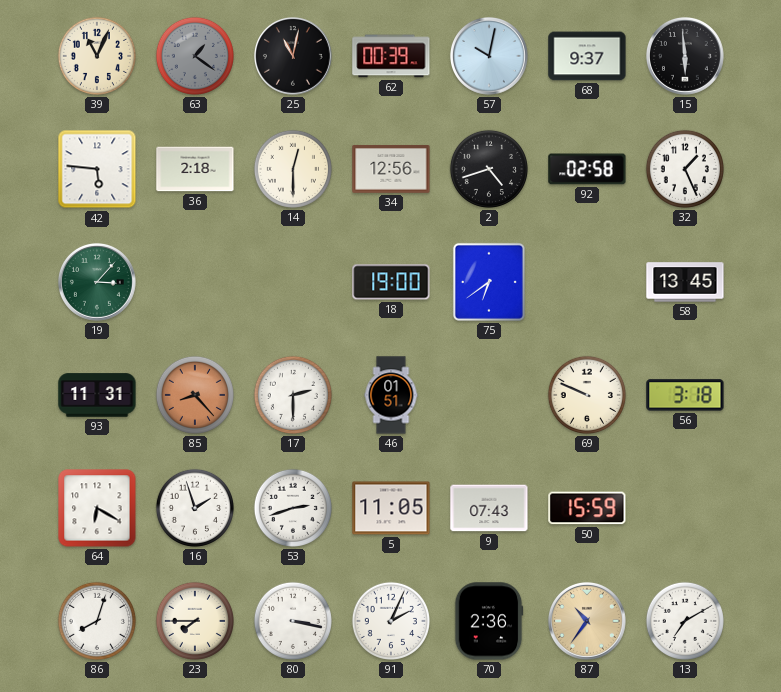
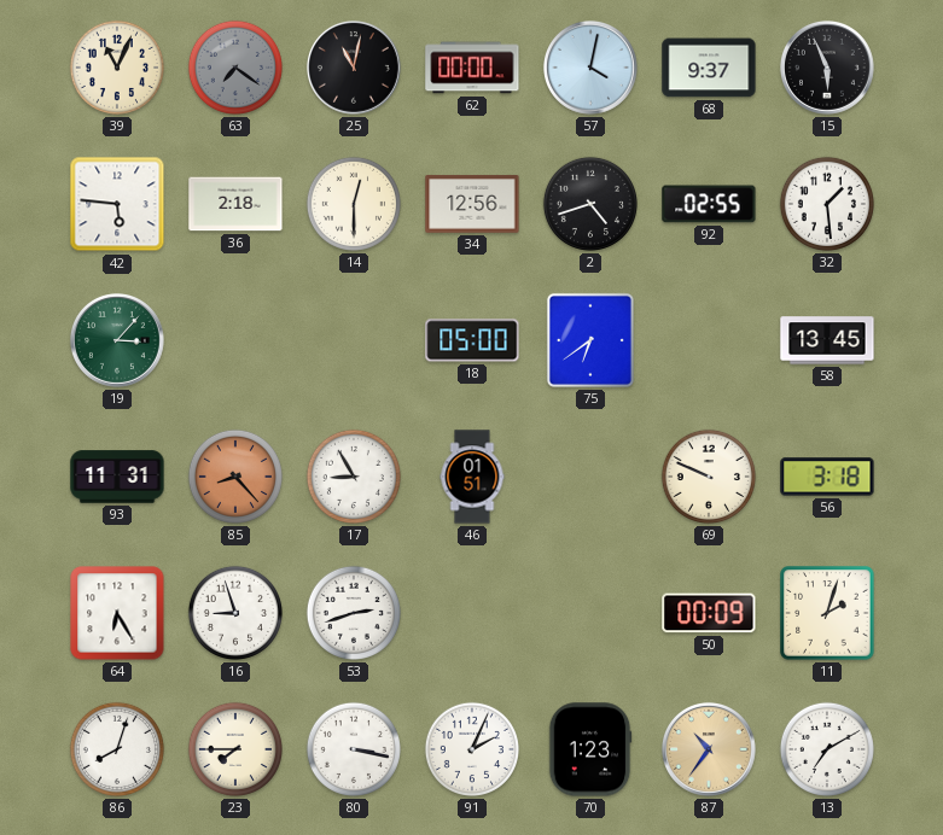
63: 1:21 -> 7:21 (235, 68)
62: 00:39 -> 00:00 (472, 68)
57: 10:02 -> 4:02 (590, 68)
15: 5:59 -> 5:56 (827, 68)
92: 02:58 -> 02:55 (709, 204)
32: 1:26 -> 1:29 (827, 204)
18: 19:00 -> 05:00 (472, 340)
17: 2:30 -> 8:55 (354, 477)
64: 6:20 -> 6:25 (117, 613)
16: 1:57 -> 8:57 (235, 613)
5: 11:05 -> none (391, 508)
9: 07:43 -> none (489, 508)
50: 15:59 -> 00:09 (709, 613)
11: none -> 2:03 (827, 613)
70: 2:36 -> 1:23 (590, 749)
